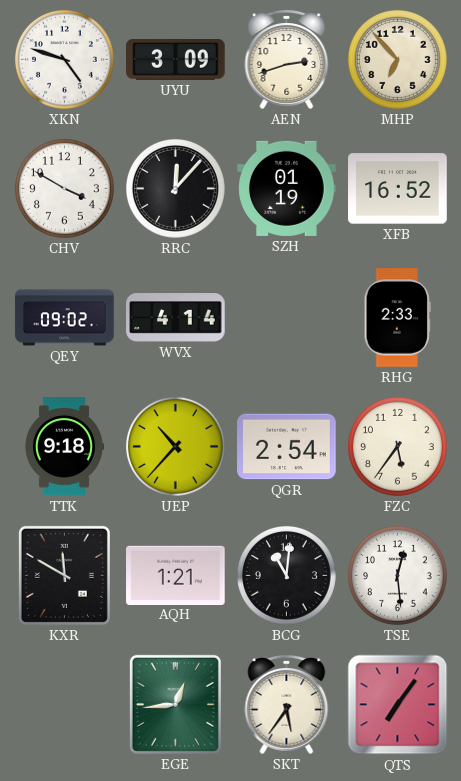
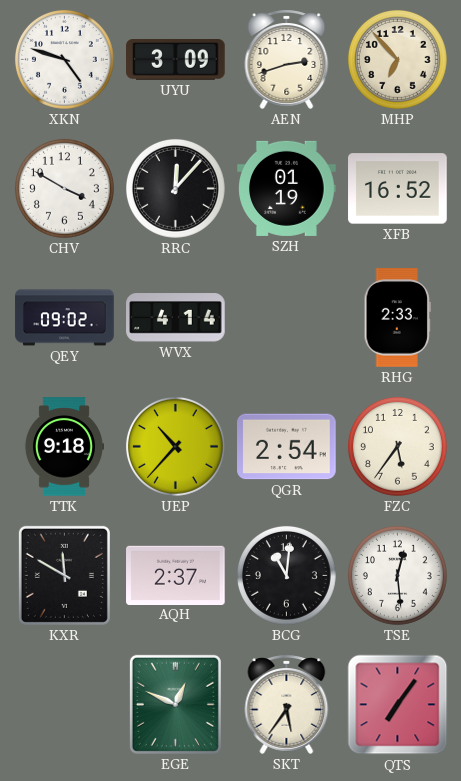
AQH: 1:21 -> 2:37 (176, 575)
EGE: 12:44 -> 12:49 (175, 704)
